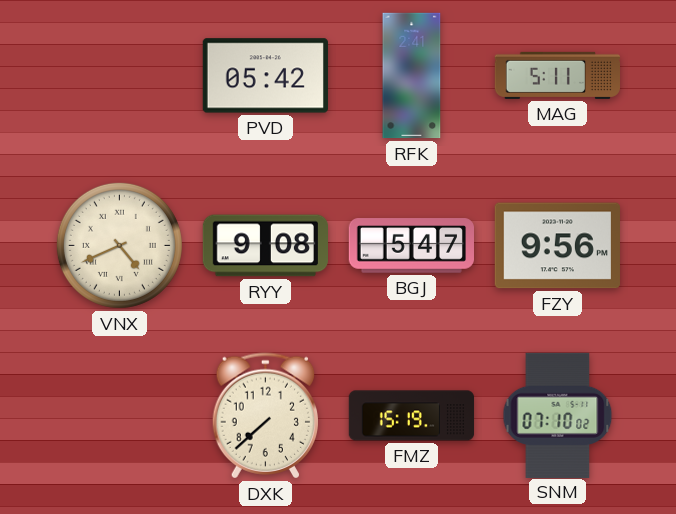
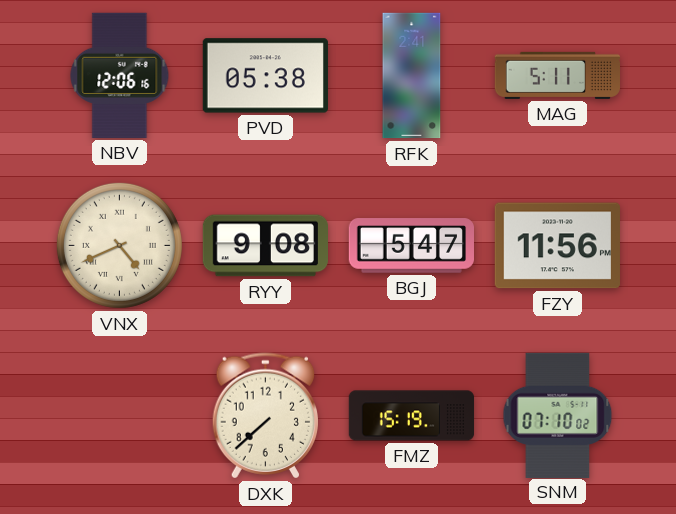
NBV: none -> 12:06 (120, 75)
PVD: 05:42 -> 05:38 (265, 76)
FZY: 9:56 -> 11:56 (557, 246)
